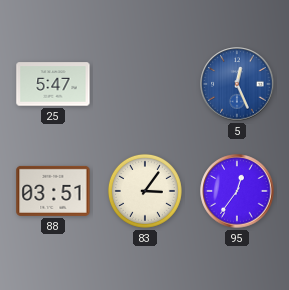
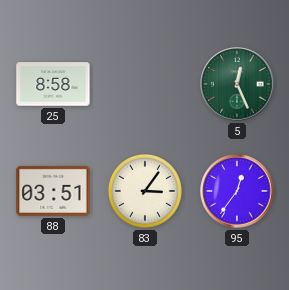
25: 5:47 -> 8:58 (53, 84)
5 dial: blue -> green (237, 84)
